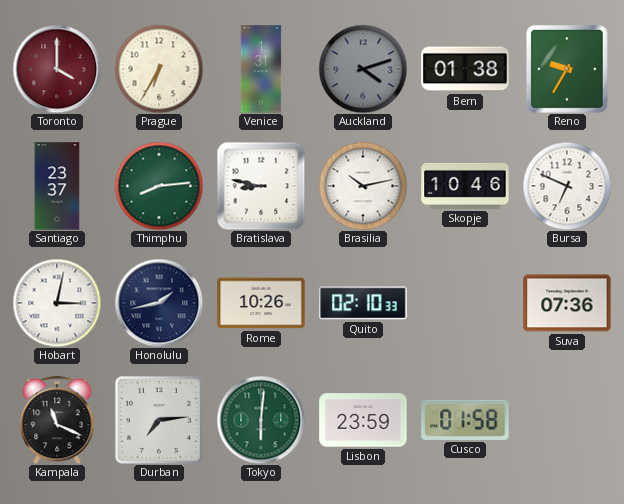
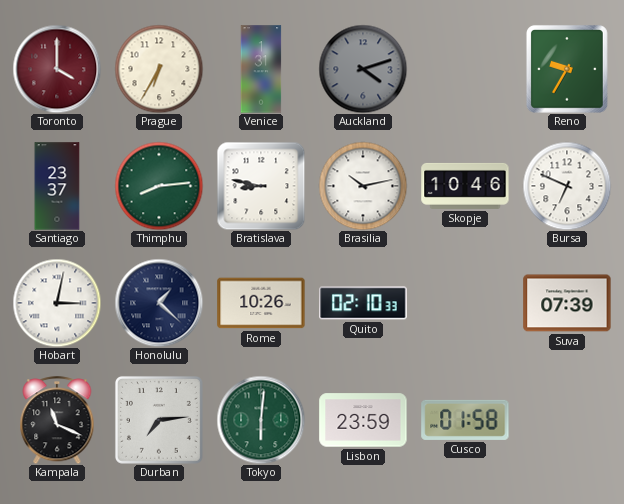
Bern: 01:38 -> none (465, 69)
Honolulu: 1:43 -> 1:22 (159, 303)
Suva: 07:36 -> 07:39 (567, 303)
